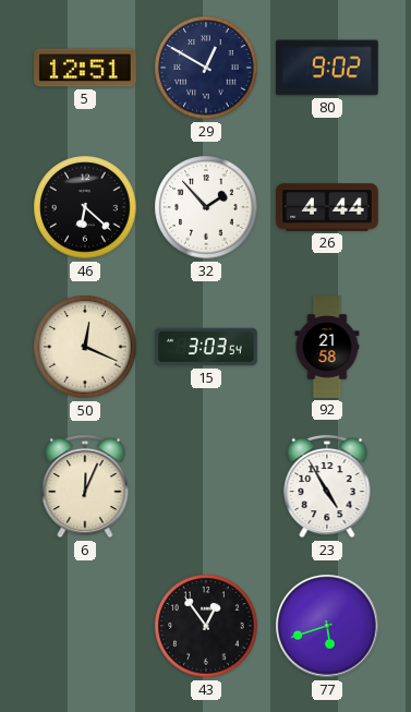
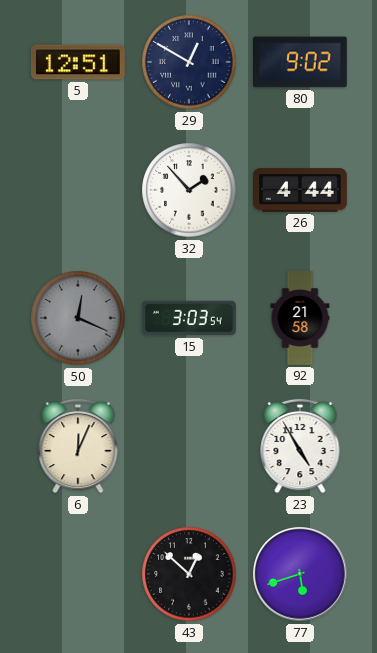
46: 6:22 -> none (85, 207)
50 dial: cream -> grey (78, 318)
43: 12:54 -> 12:52 (189, 574)
